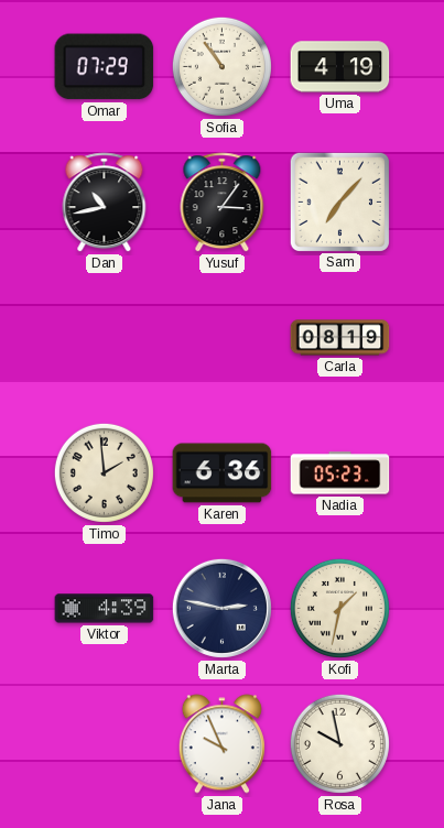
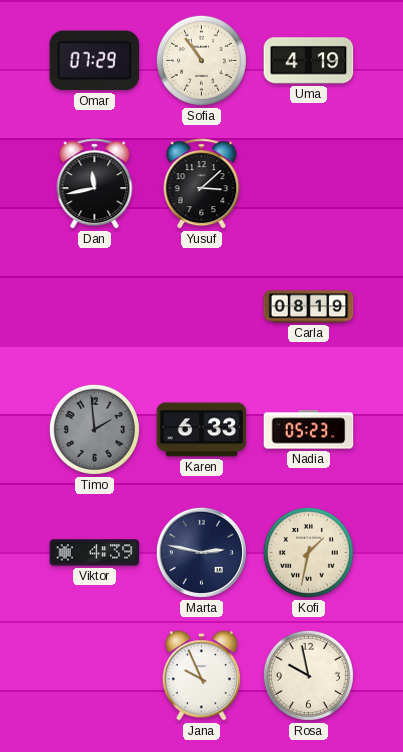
Dan: 10:43 -> 11:43 (95, 184)
Yusuf: 3:06 -> 3:08 (202, 184)
Sam: 7:07 -> none (339, 201)
Timo dial: cream -> grey (94, 429)
Karen: 6:36 -> 6:33 (202, 430)
